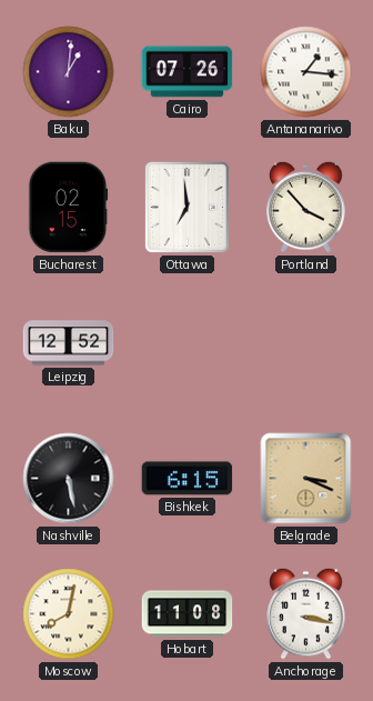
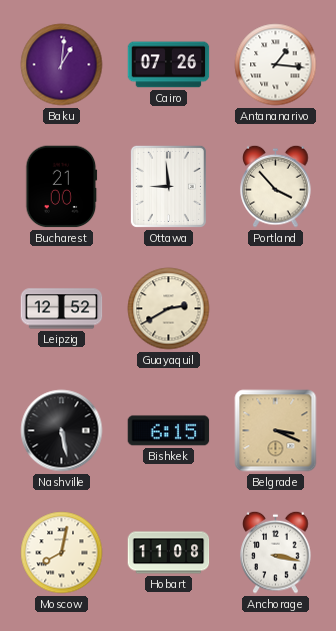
Bucharest: 02:15 -> 21:00 (62, 187)
Ottawa: 6:59 -> 8:59 (168, 186)
Guayaquil: none -> 2:40 (169, 309)
